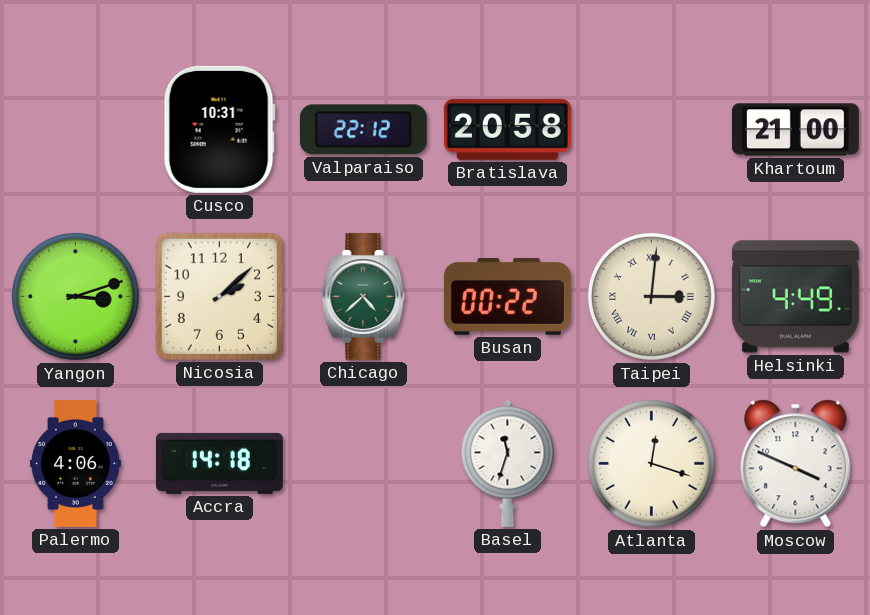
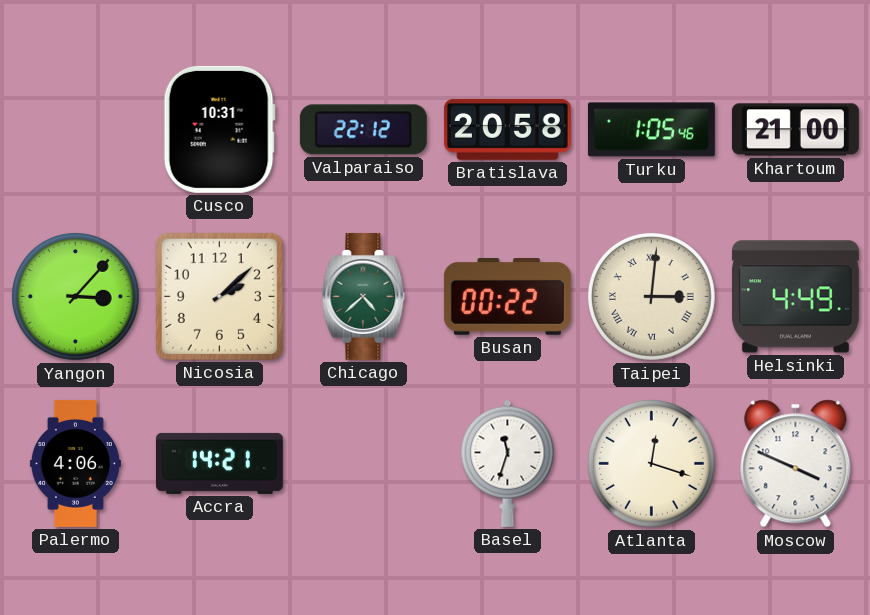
Turku: none -> 1:05 (651, 130)
Yangon: 3:12 -> 3:07 (75, 296)
Accra: 14:18 -> 14:21 (219, 463)
